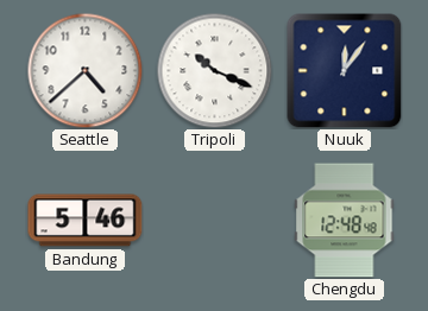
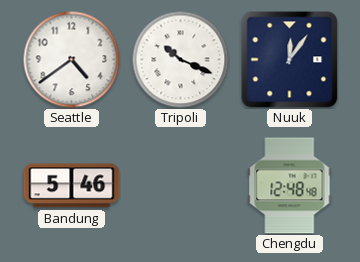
Seattle: 4:38 -> 4:39 (71, 59)
